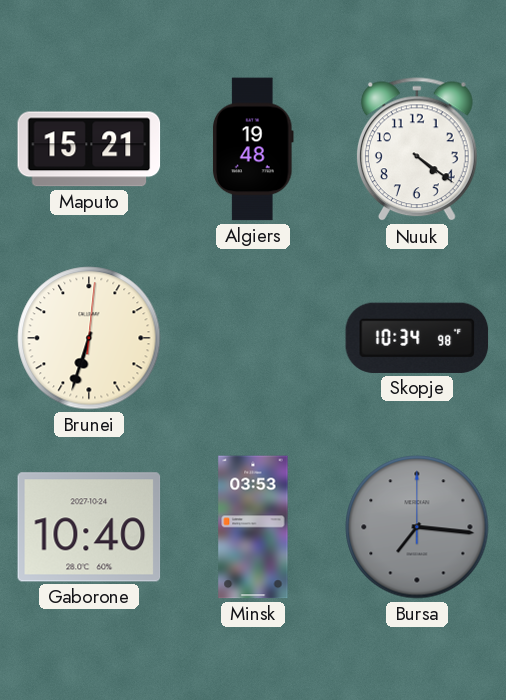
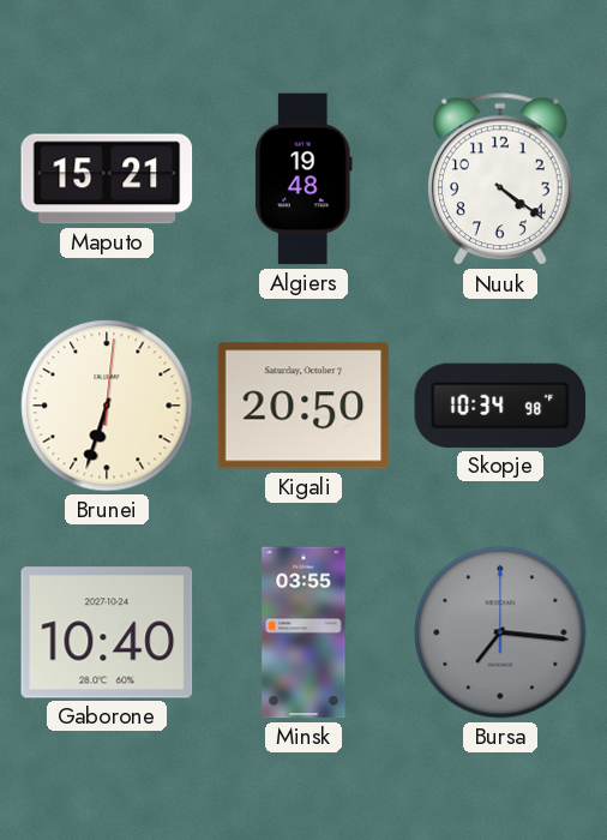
Kigali: none -> 20:50 (303, 406)
Minsk: 03:53 -> 03:55 (303, 632)
